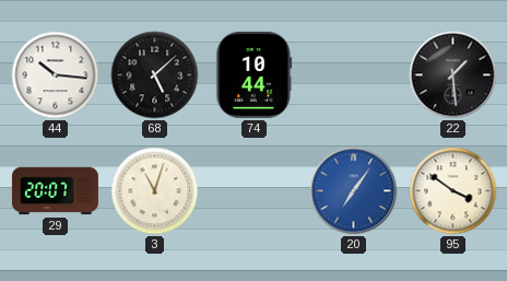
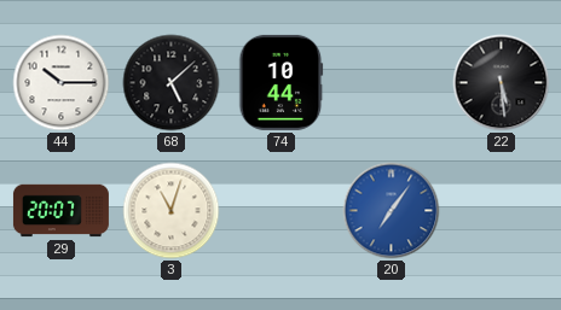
44: 10:16 -> 10:15 (62, 83)
22: 1:29 -> 5:29 (502, 83)
95: 3:51 -> none (453, 191)
